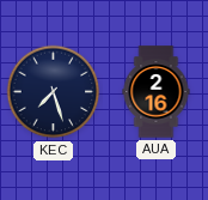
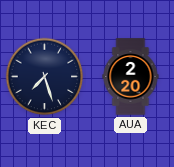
AUA: 2:16 -> 2:20 (131, 77)
